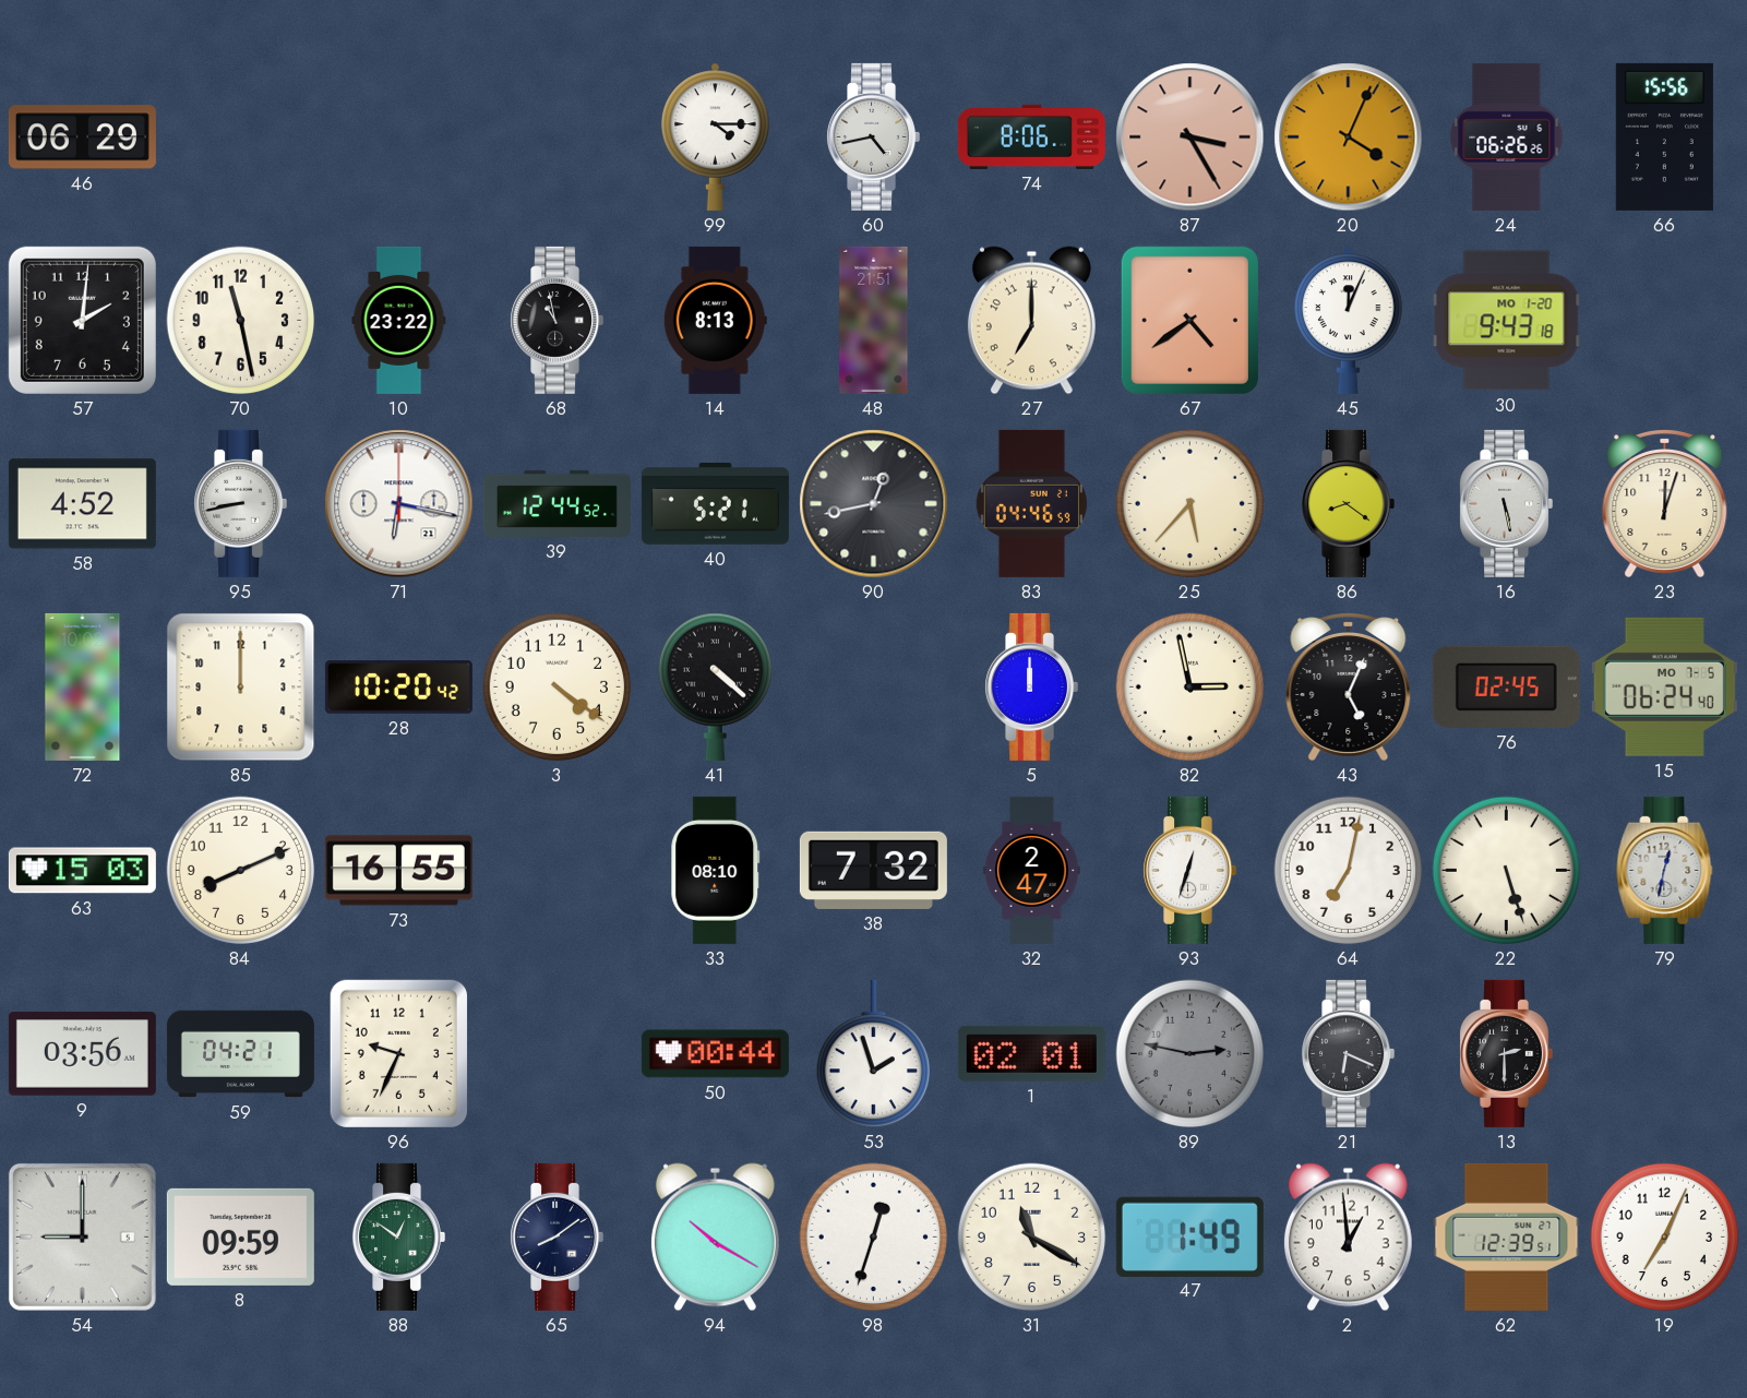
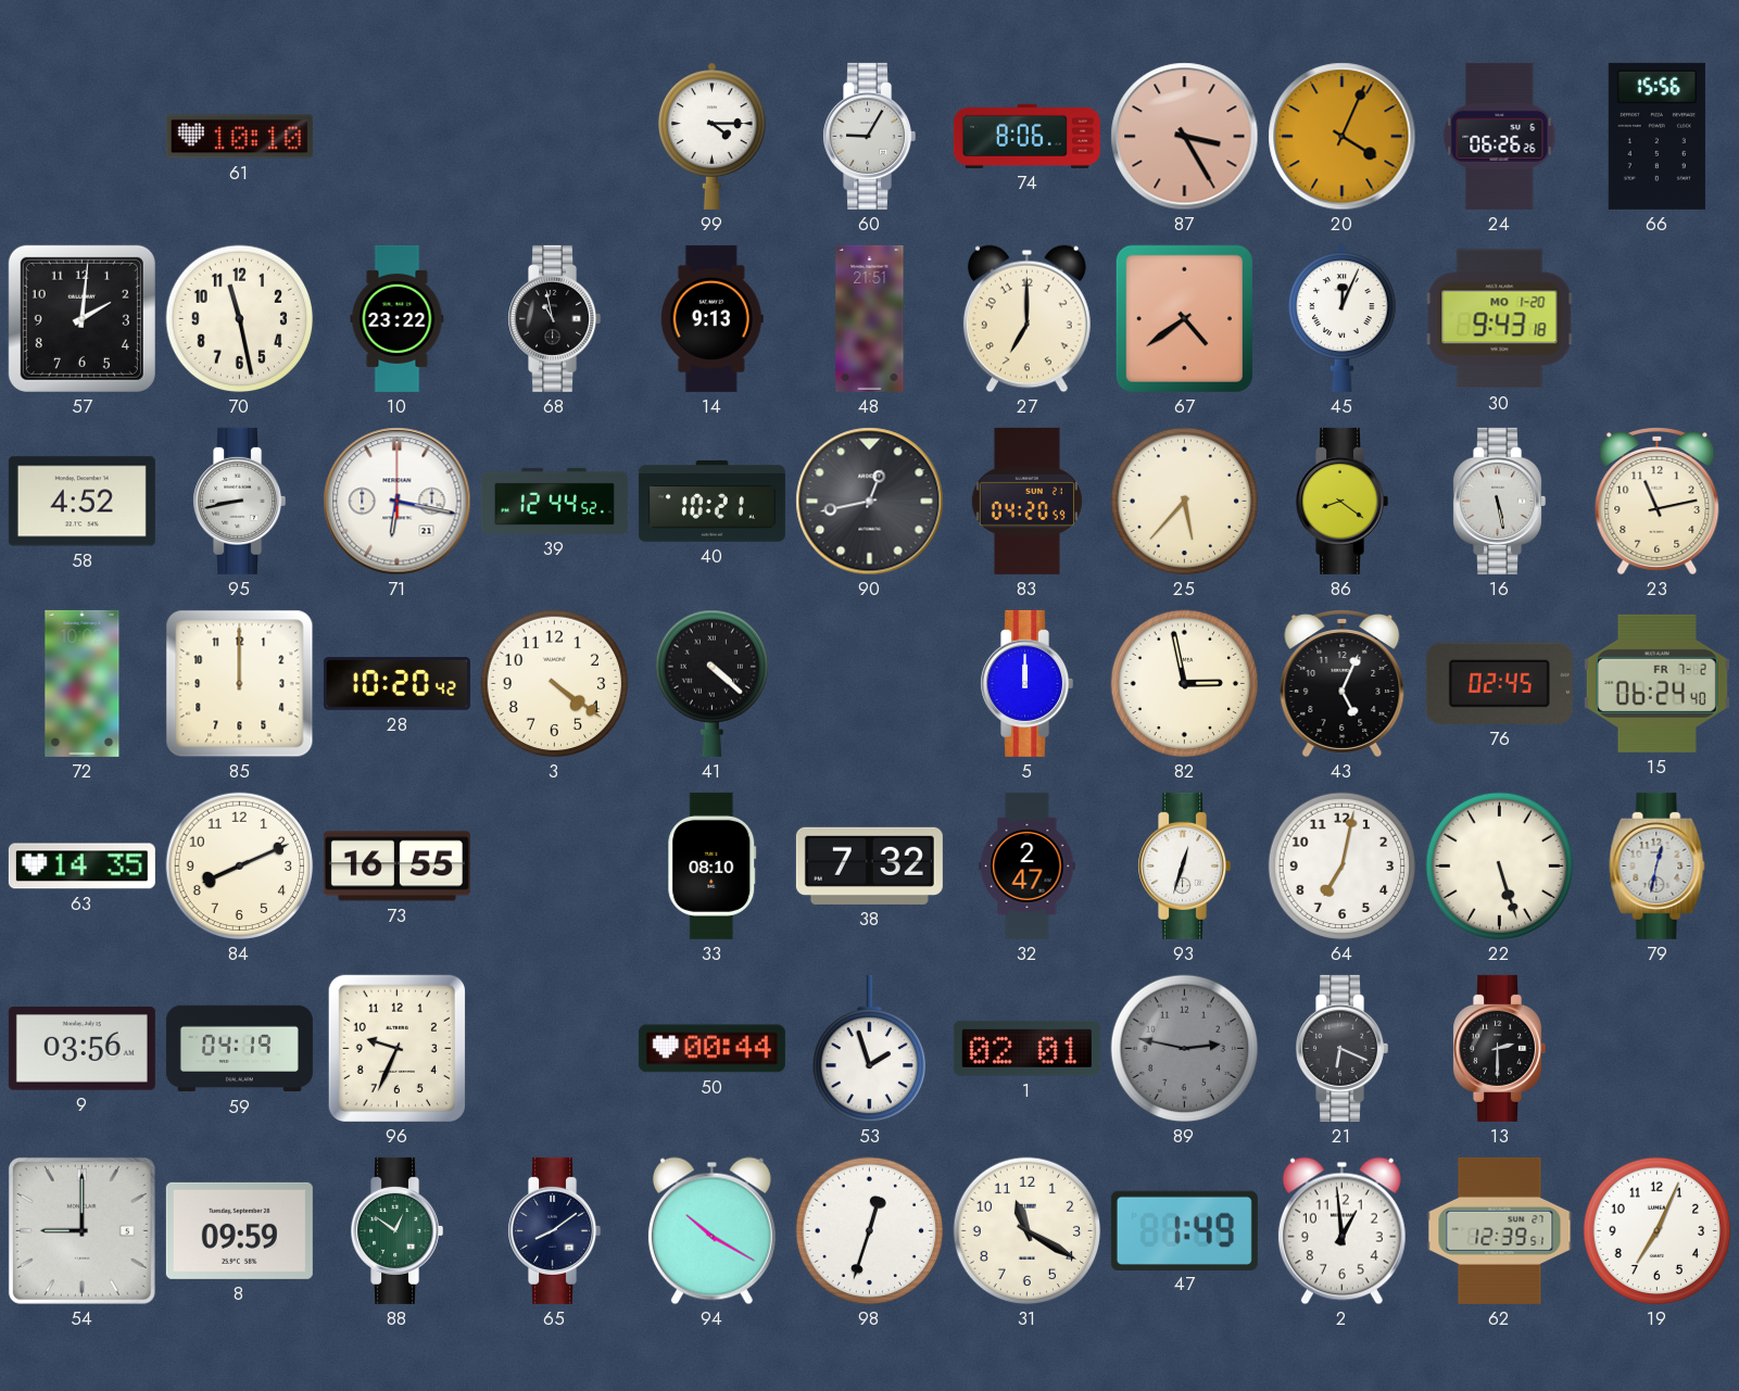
46: 06:29 -> none (82, 138)
61: none -> 10:10 (239, 137)
60: 4:43 -> 9:05 (869, 136)
14: 8:13 -> 9:13 (711, 318)
40: 5:21 -> 10:21 (711, 502)
83: 04:46 -> 04:20 (1026, 501)
23: 12:03 -> 11:13 (1658, 502)
15 date: MO 7-5 -> FR 7-2 (1656, 683)
63: 15:03 -> 14:35 (81, 867)
59: 04:21 -> 04:19 (239, 1049)
